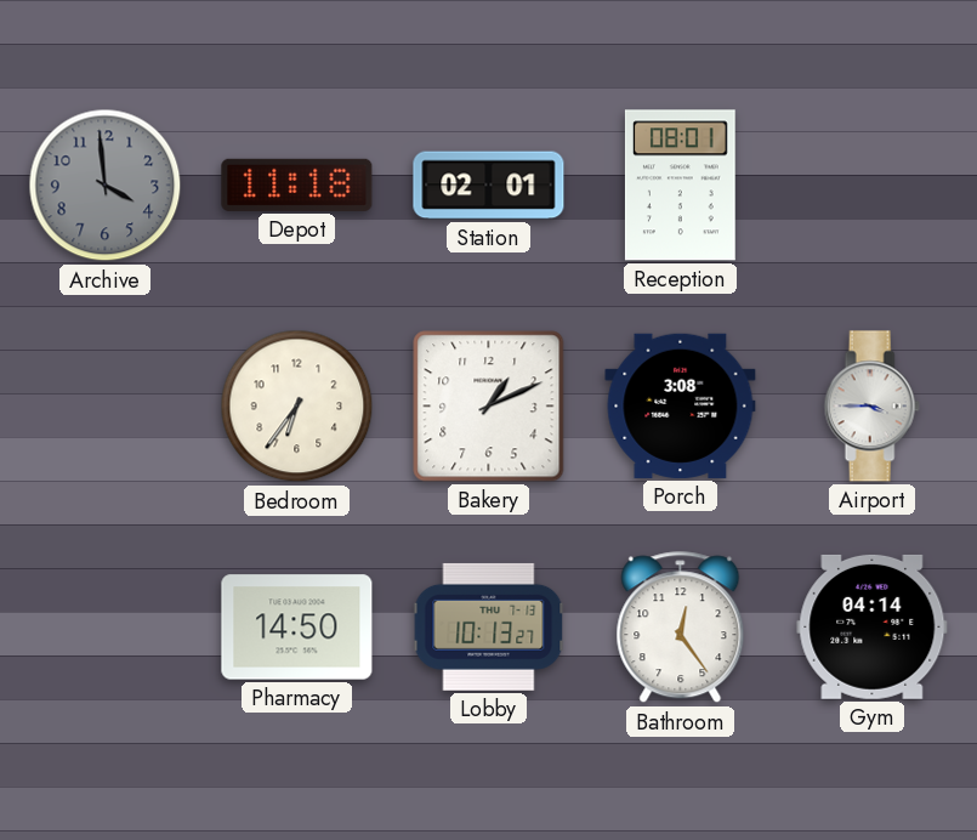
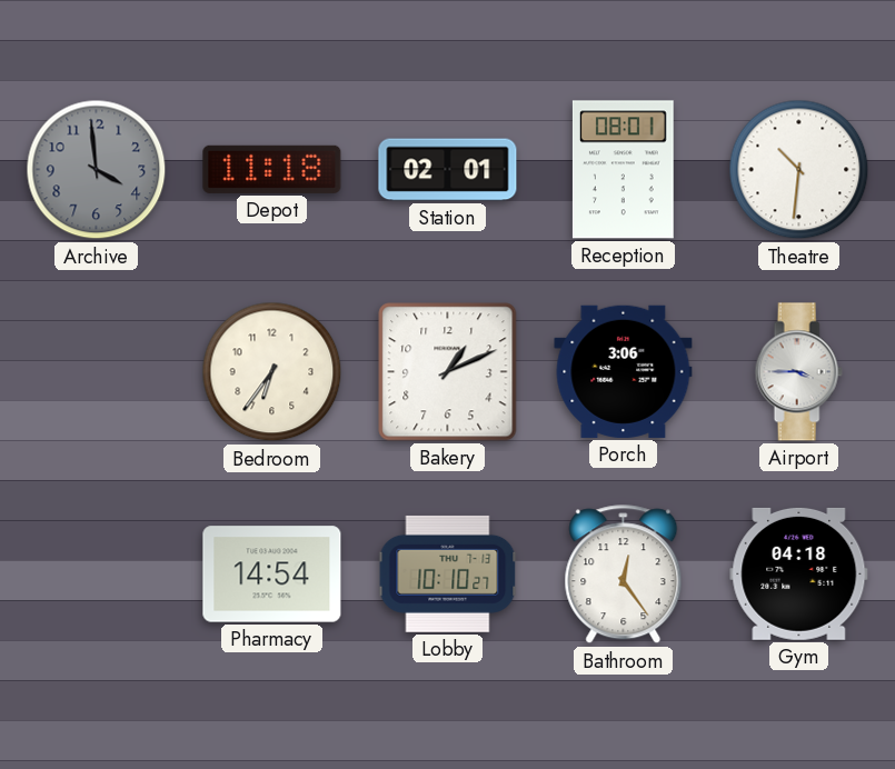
Theatre: none -> 10:31 (799, 170)
Porch: 3:08 -> 3:06 (624, 371)
Pharmacy: 14:50 -> 14:54 (272, 575)
Lobby: 10:13 -> 10:10 (448, 573)
Gym: 04:14 -> 04:18 (799, 573)
